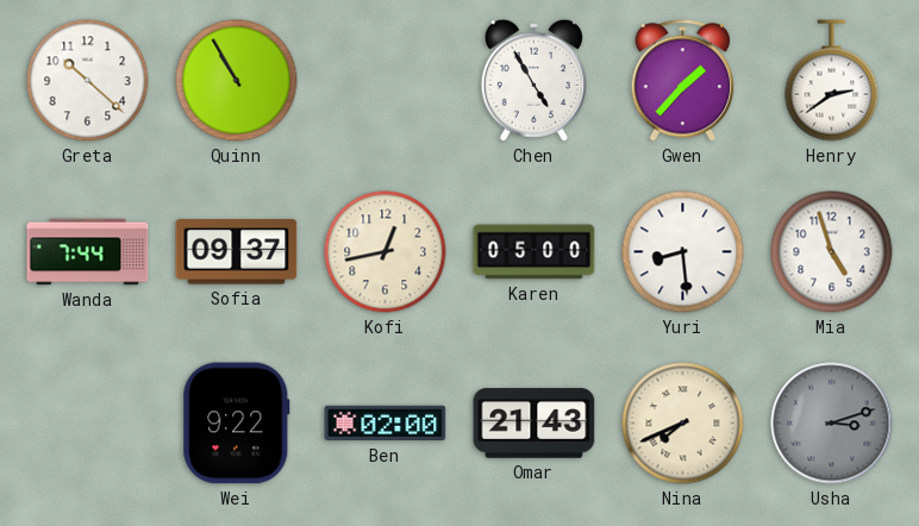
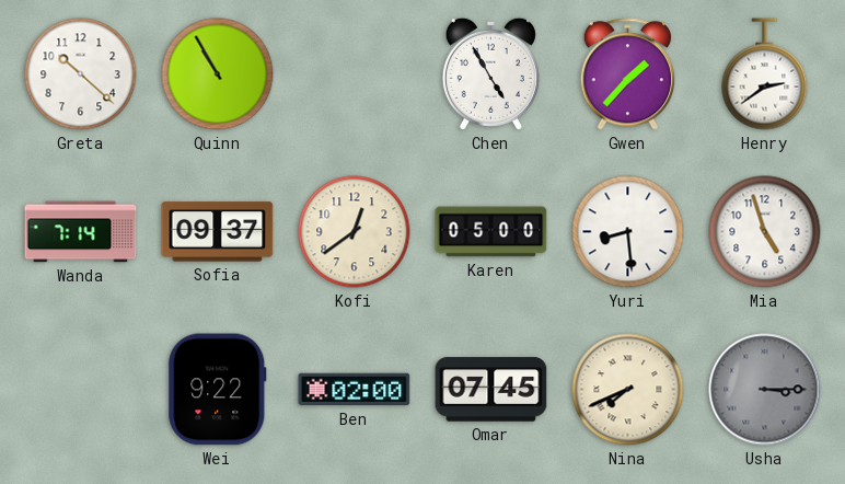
Wanda: 7:44 -> 7:14 (81, 232)
Kofi: 12:43 -> 12:39 (355, 232)
Omar: 21:43 -> 07:45 (491, 390)
Usha: 3:12 -> 3:15 (765, 390)
